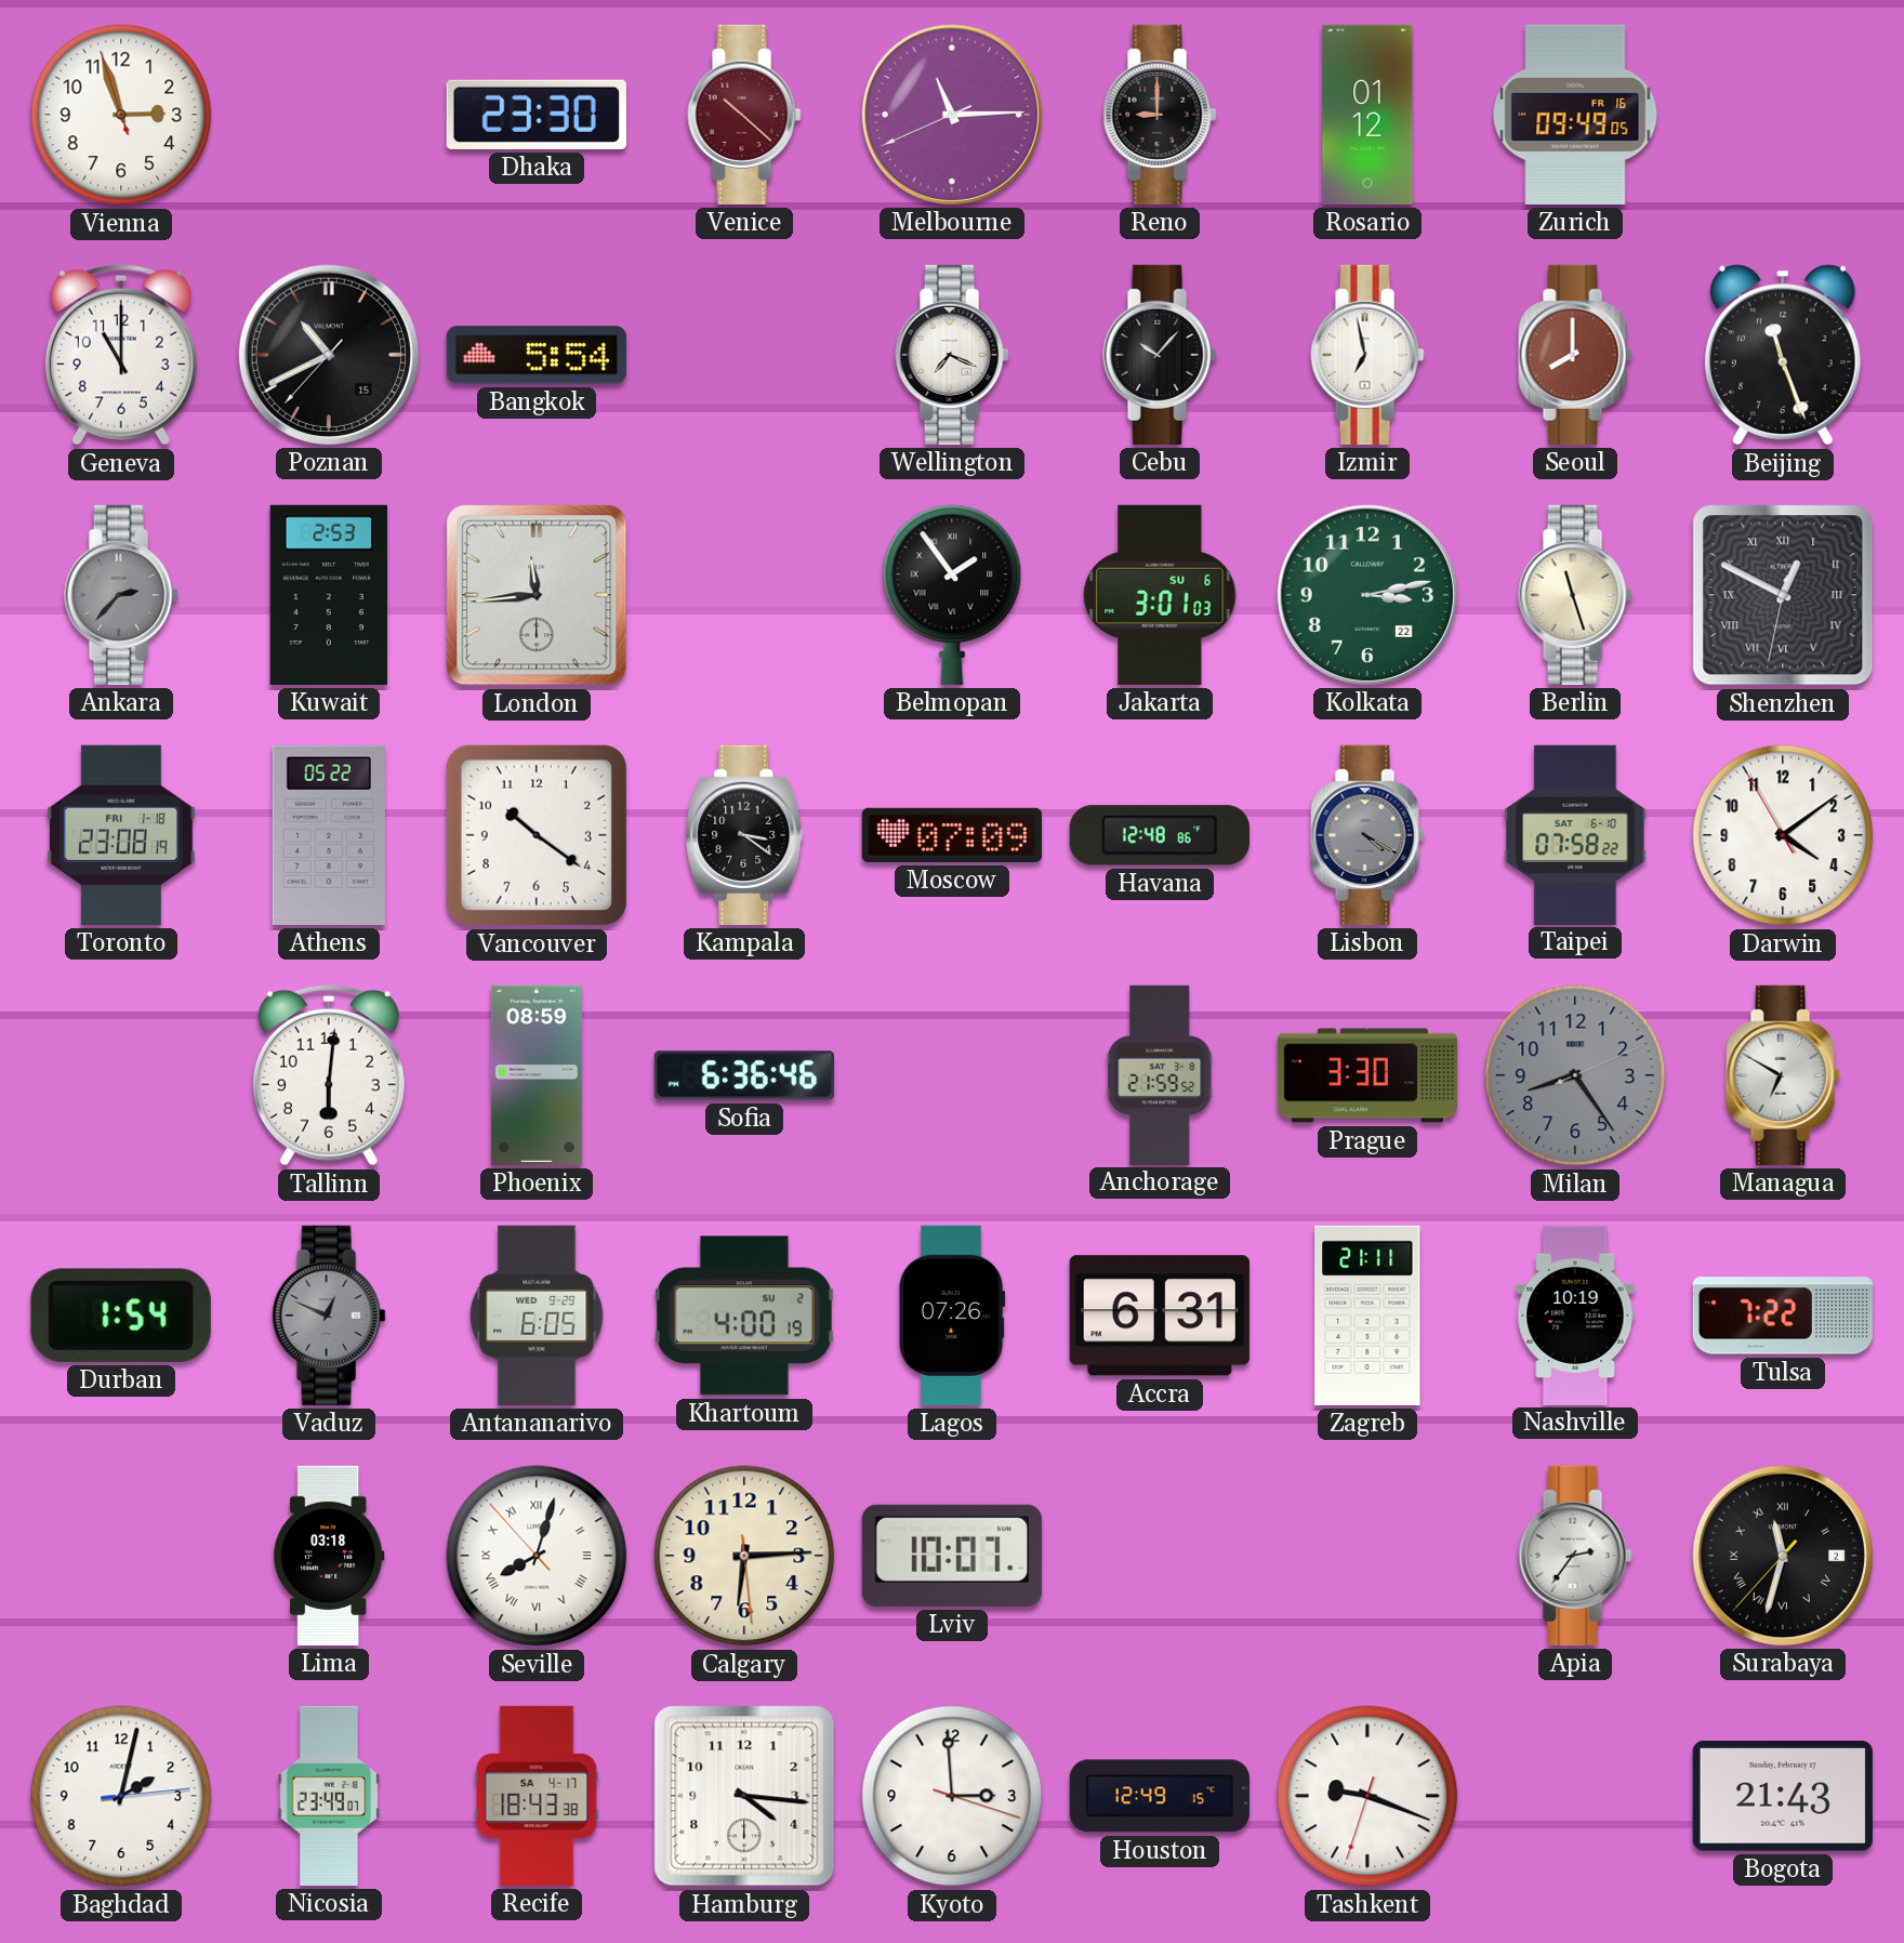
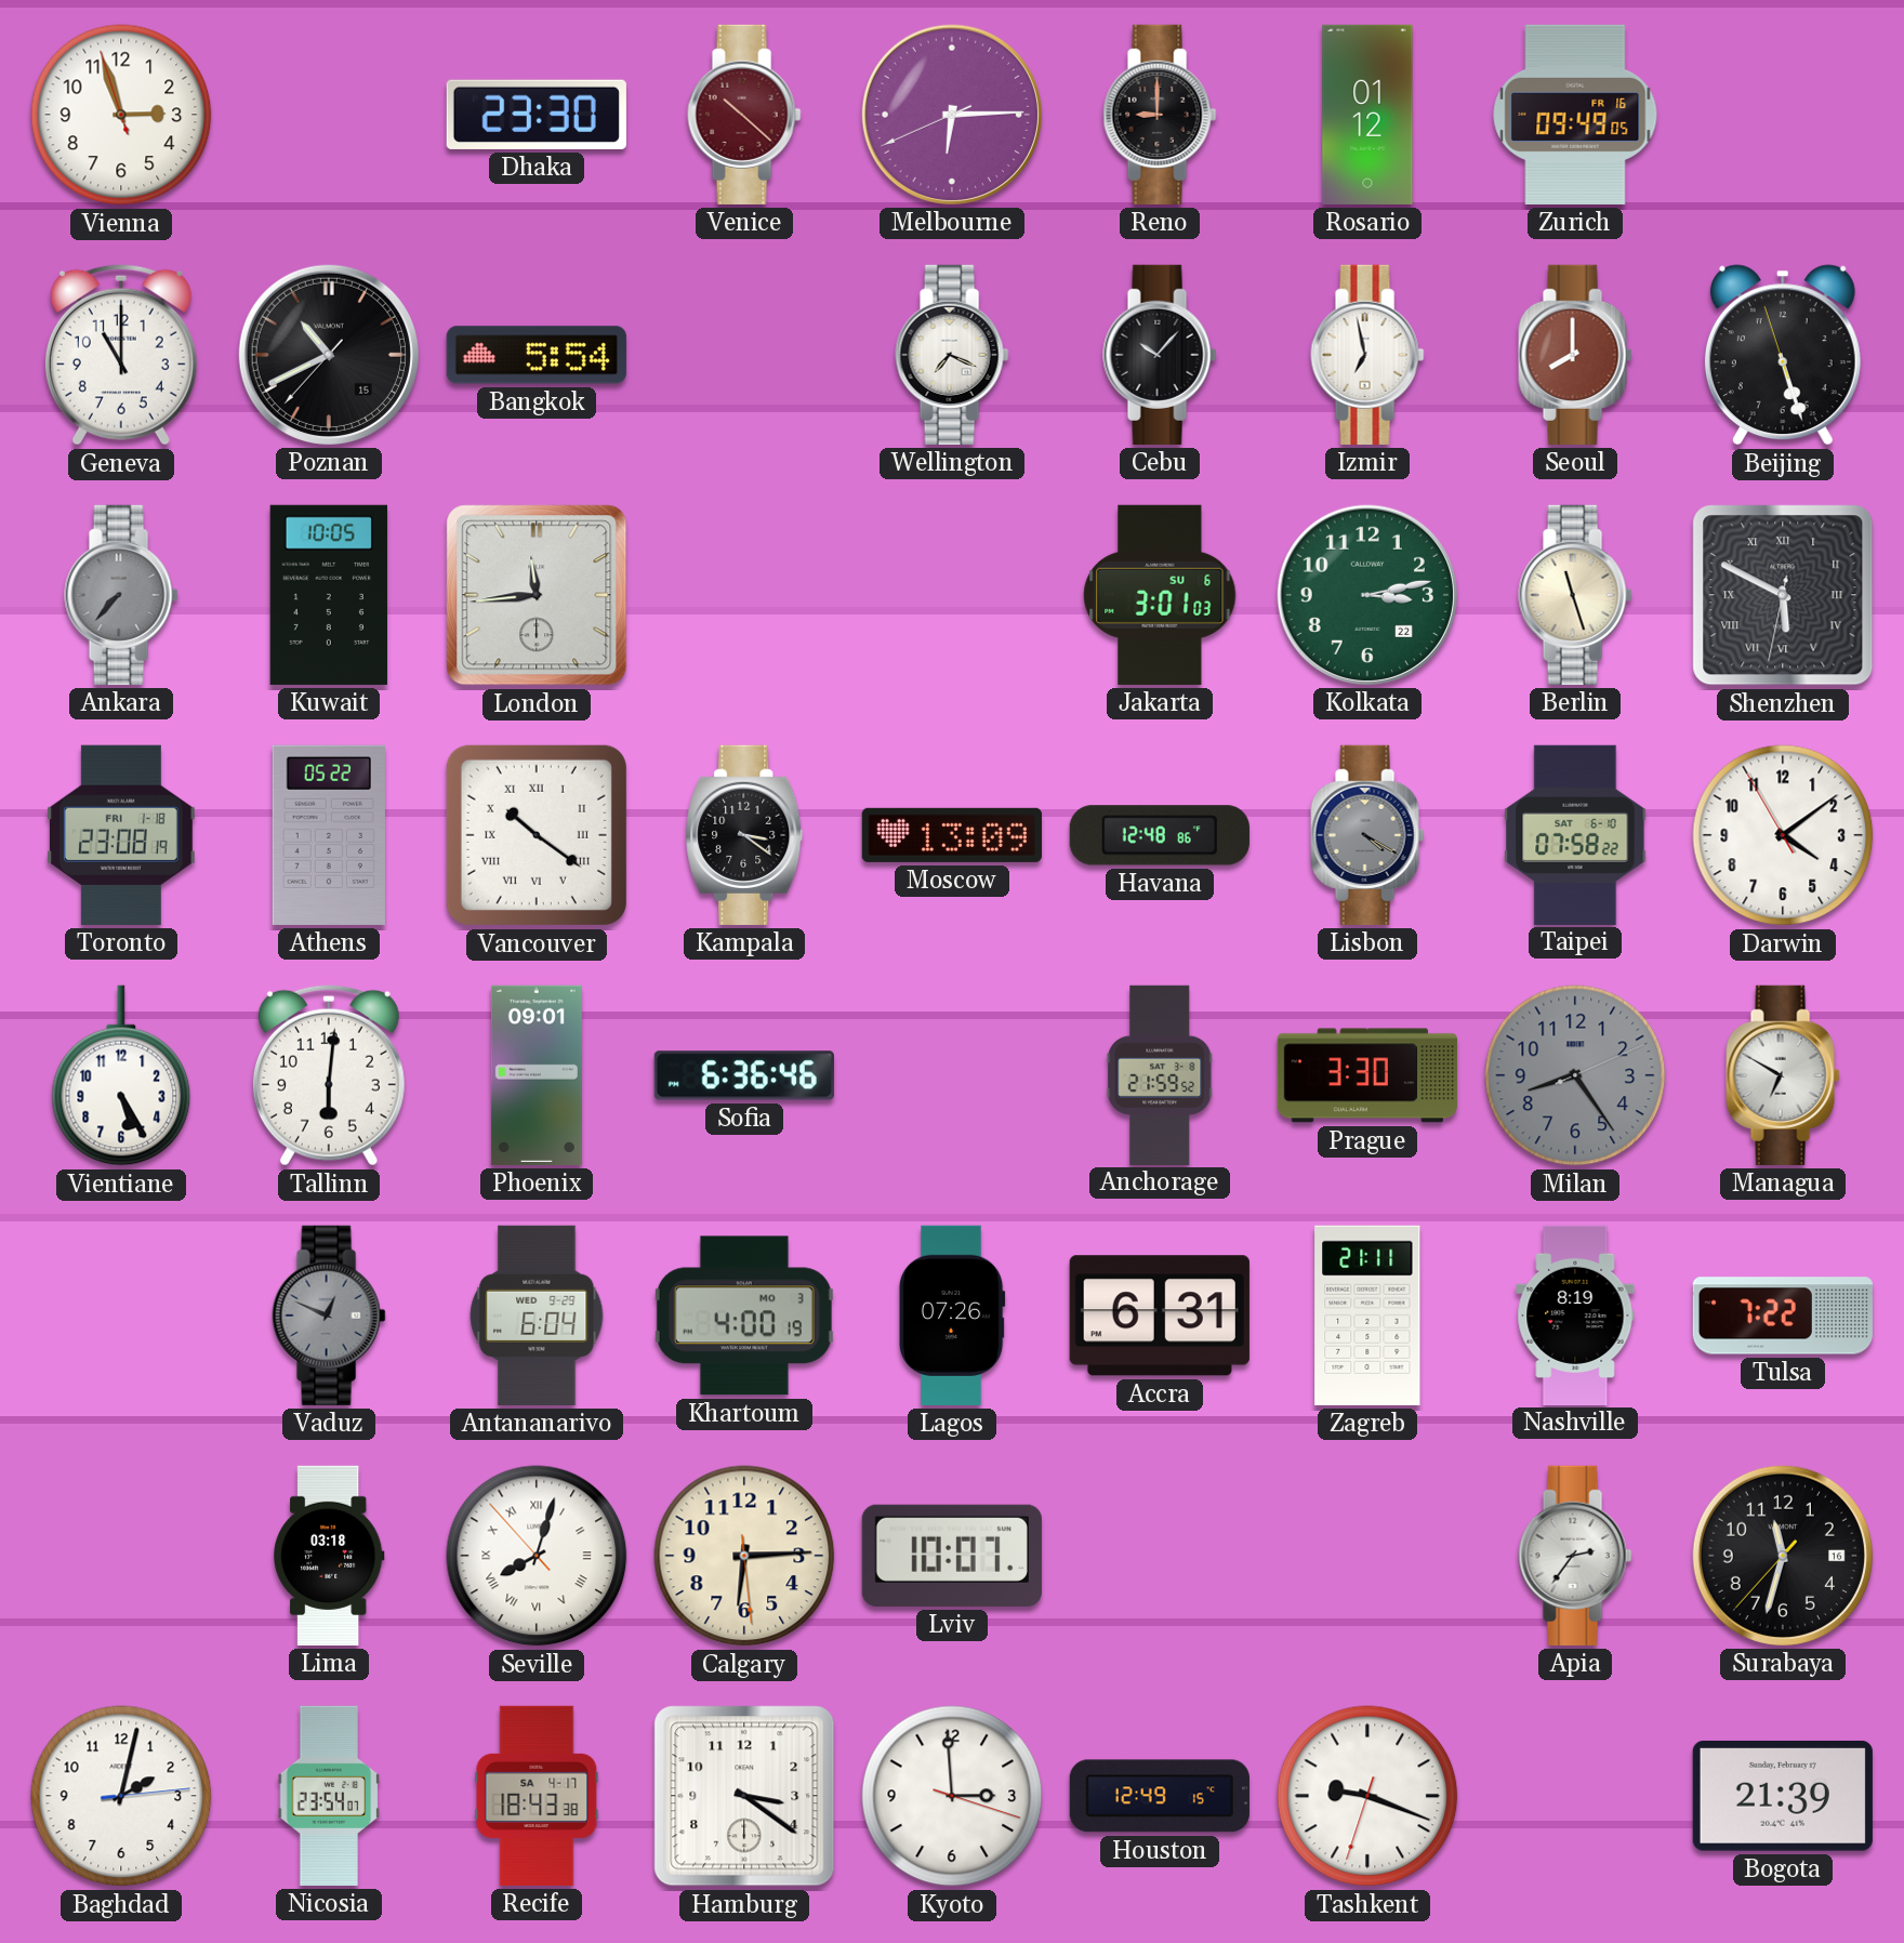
Melbourne: 11:14 -> 6:14 (952, 115)
Beijing: 11:26 -> 5:26 (1783, 355)
Ankara: 2:37 -> 7:37 (121, 595)
Kuwait: 2:53 -> 10:05 (329, 595)
Belmopan: 1:54 -> none (952, 595)
Shenzhen: 12:49 -> 5:49 (1783, 595)
Vancouver numerals: Arabic -> Roman (537, 835)
Moscow: 07:09 -> 13:09 (952, 835)
Vientiane: none -> 5:25 (121, 1075)
Phoenix: 08:59 -> 09:01 (537, 1075)
Durban: 1:54 -> none (121, 1316)
Antananarivo: 6:05 -> 6:04 (537, 1316)
Khartoum date: SU 2 -> MO 3 (744, 1316)
Nashville: 10:19 -> 8:19 (1575, 1314)
Surabaya date: 2 -> 16 (1783, 1556)
Surabaya numerals: Roman -> Arabic (1783, 1556)
Nicosia: 23:49 -> 23:54 (329, 1796)
Hamburg: 4:16 -> 3:21 (744, 1796)
Bogota: 21:43 -> 21:39 (1783, 1796)
